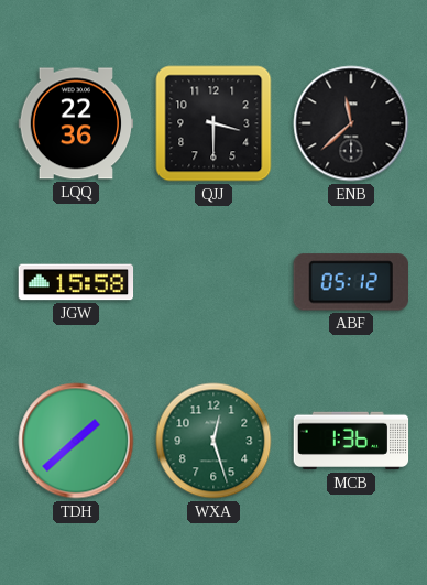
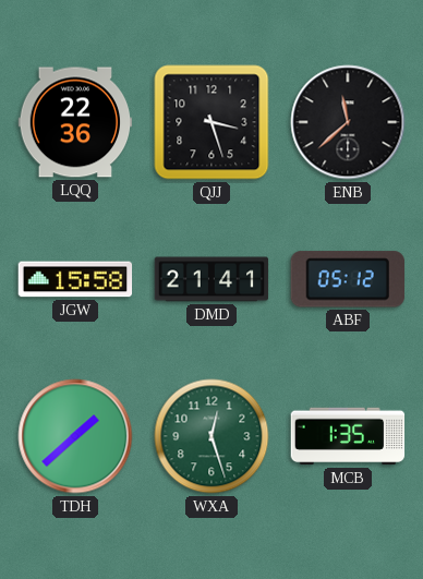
QJJ: 3:30 -> 3:27 (211, 122)
DMD: none -> 21:41 (211, 279)
MCB: 1:36 -> 1:35 (348, 436)
